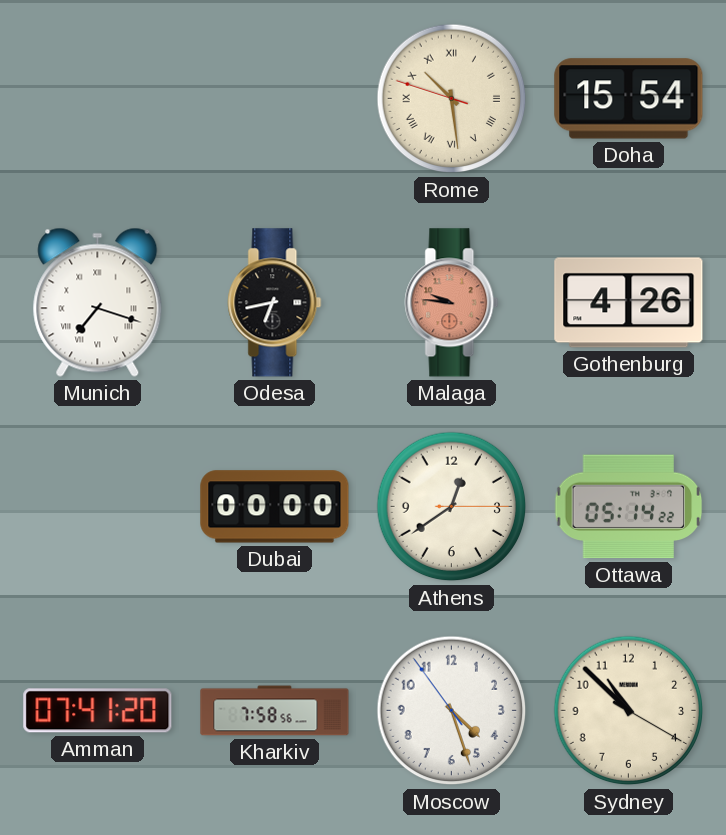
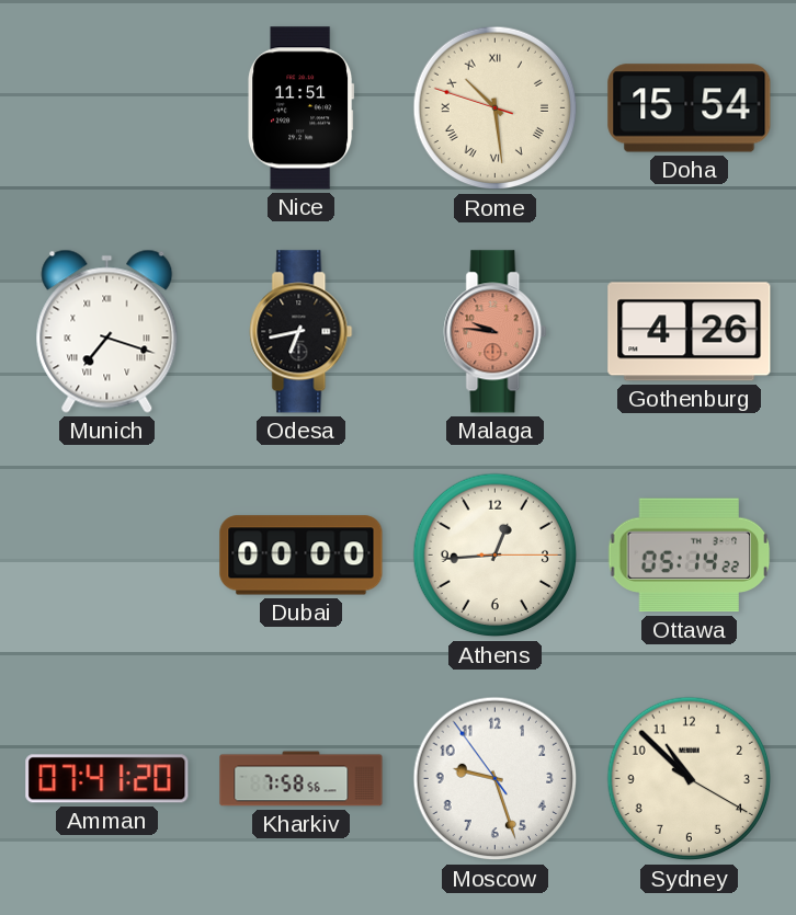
Nice: none -> 11:51 (302, 108)
Athens: 12:39 -> 12:44 (496, 556)
Moscow: 4:26 -> 9:26 (496, 779)
